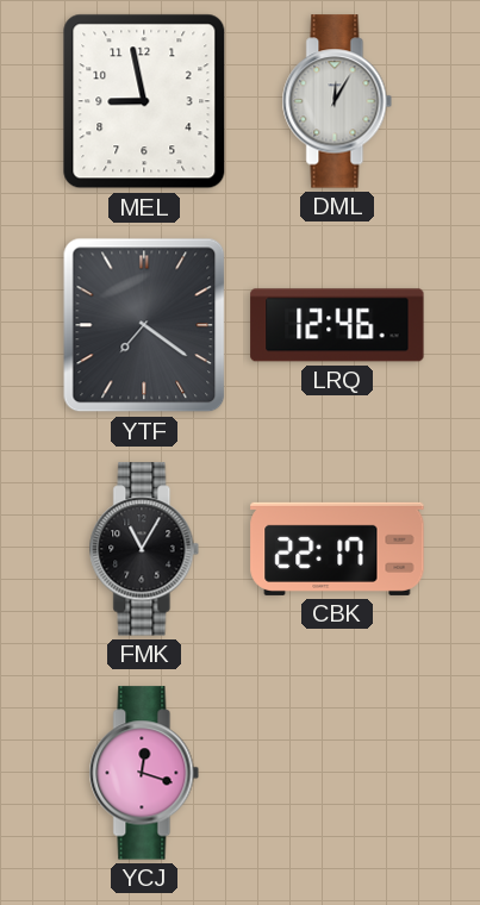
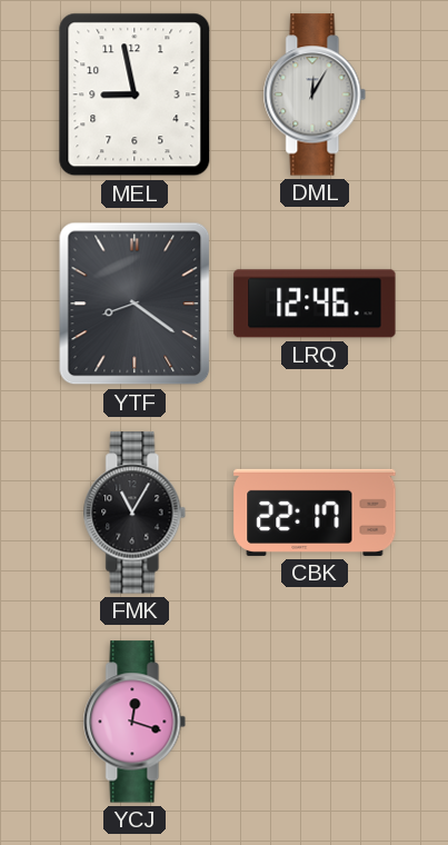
YTF: 7:21 -> 8:21 (135, 304)
